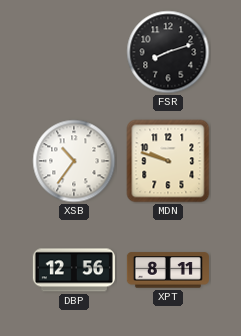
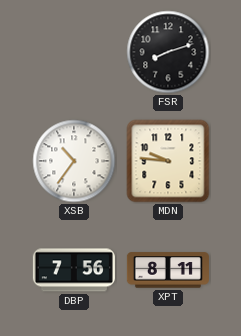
MDN: 9:48 -> 9:46 (168, 161)
DBP: 12:56 -> 7:56 (74, 270)
